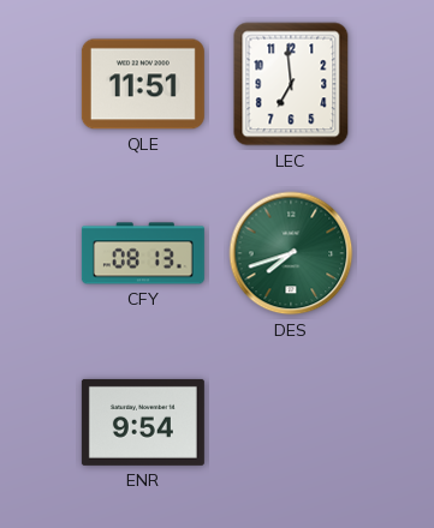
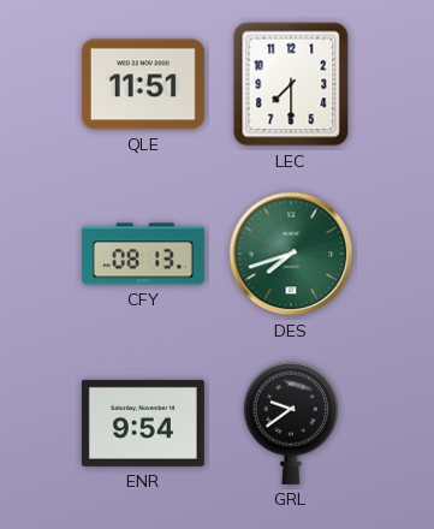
LEC: 6:59 -> 7:30 (291, 84)
GRL: none -> 9:39 (290, 423)
